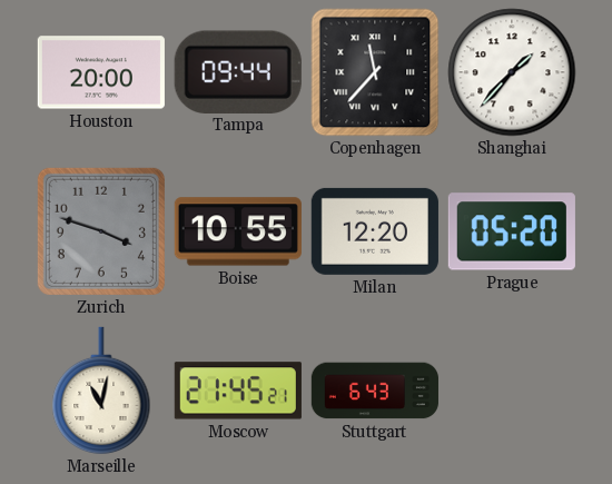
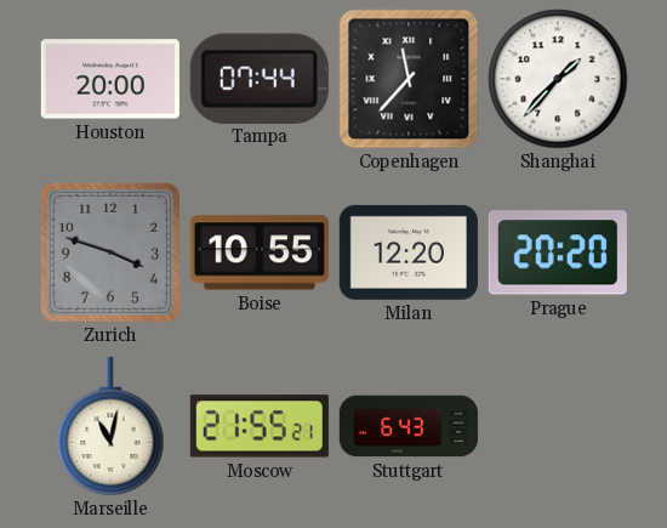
Tampa: 09:44 -> 07:44 (260, 78)
Prague: 05:20 -> 20:20 (558, 252)
Moscow: 21:45 -> 21:55 (260, 426)
